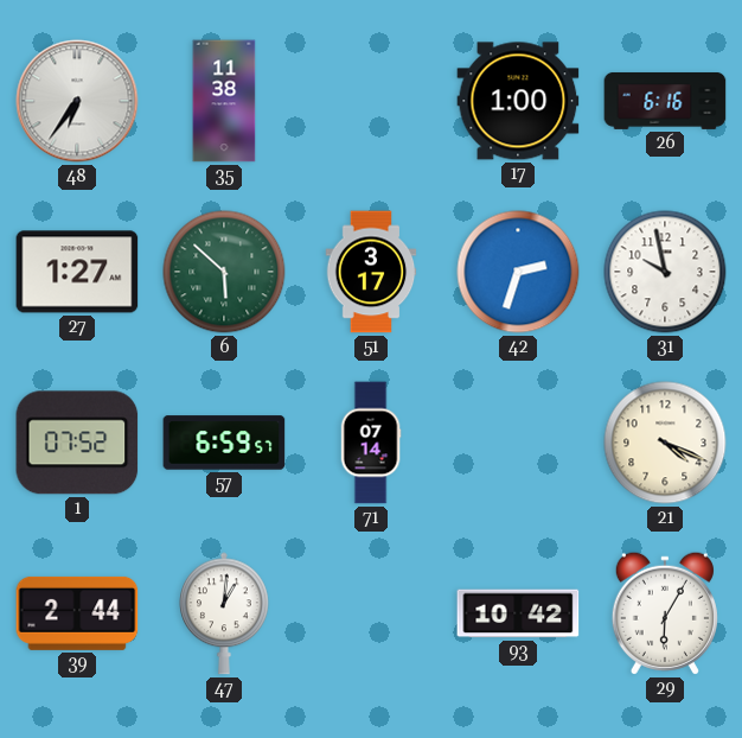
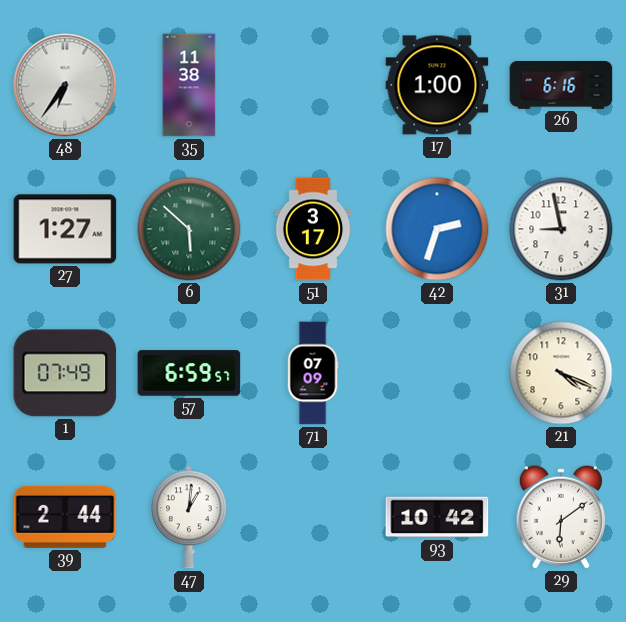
31: 9:58 -> 8:58 (561, 229)
1: 07:52 -> 07:49 (65, 373)
71: 07:14 -> 07:09 (313, 373)
29: 6:05 -> 6:09 (561, 517)
